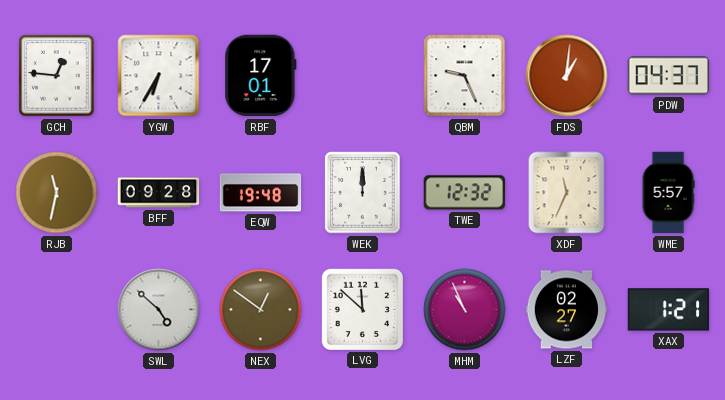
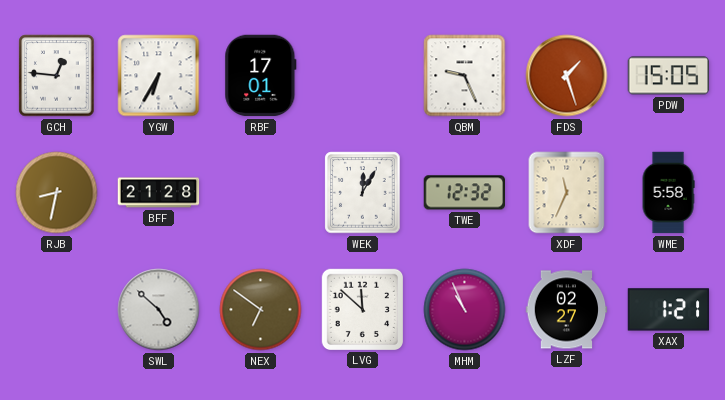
FDS: 1:01 -> 1:27 (567, 76)
PDW: 04:37 -> 15:05 (669, 76)
RJB: 11:32 -> 8:32 (57, 193)
BFF: 09:28 -> 21:28 (159, 193)
EQW: 19:48 -> none (261, 193)
WEK: 12:00 -> 12:05 (363, 193)
WME: 5:57 -> 5:58 (668, 193)
NEX: 12:51 -> 6:51 (261, 310)
